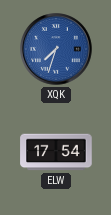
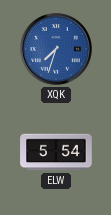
ELW: 17:54 -> 5:54 (56, 152)
